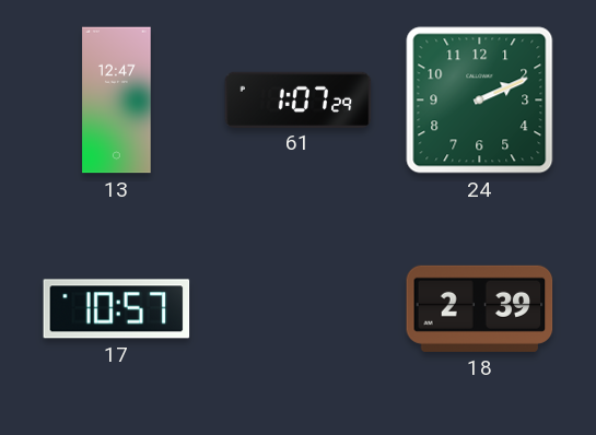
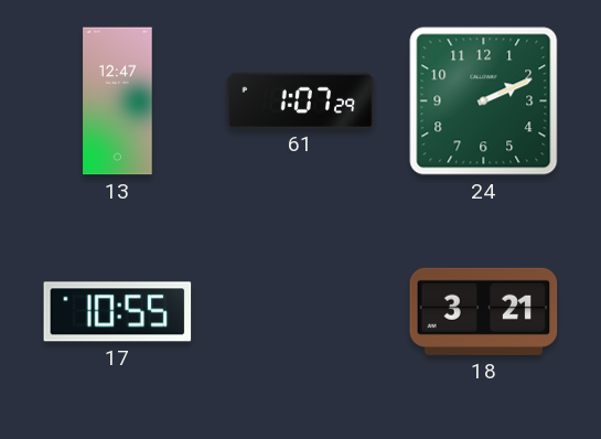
17: 10:57 -> 10:55 (118, 312)
18: 2:39 -> 3:21 (484, 311)
